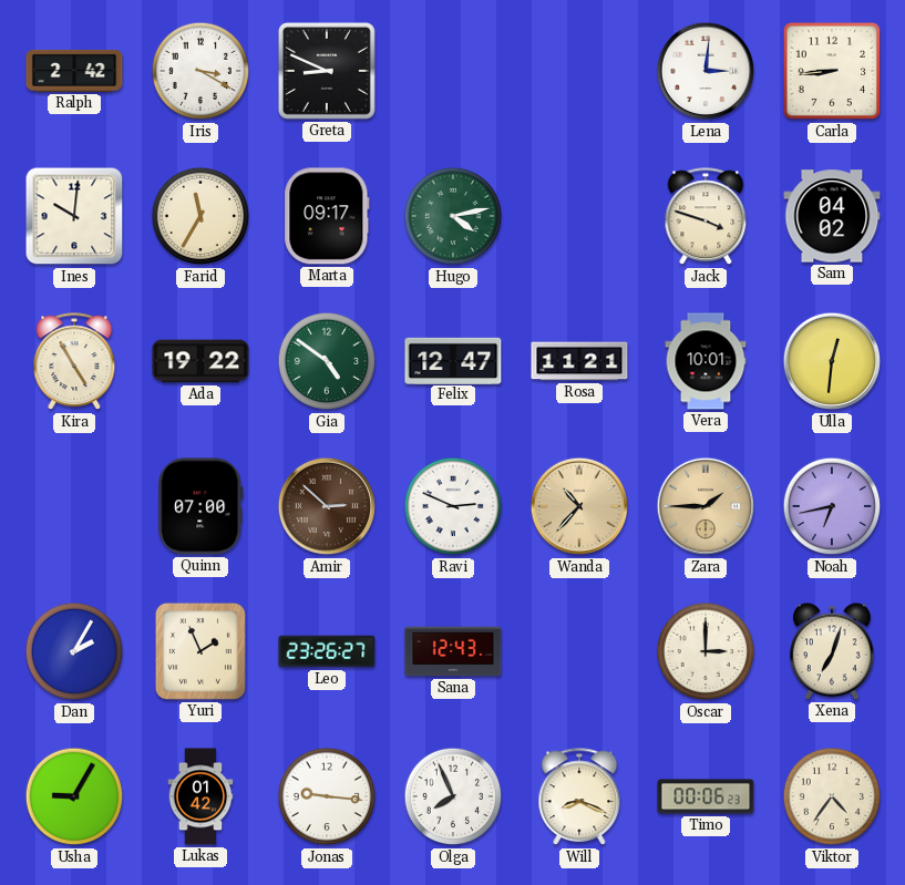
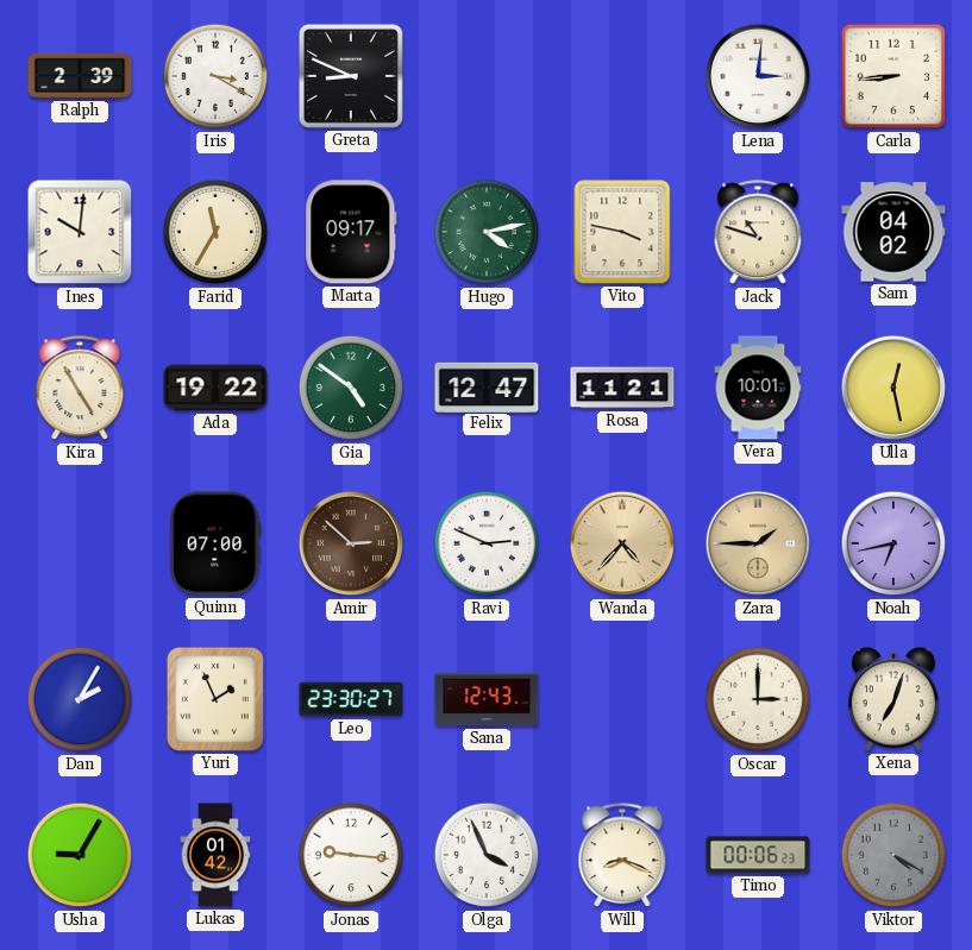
Ralph: 2:42 -> 2:39 (80, 76)
Vito: none -> 3:47 (622, 232)
Jack: 3:48 -> 10:48 (758, 233)
Ulla: 12:31 -> 12:28 (893, 388)
Wanda: 10:37 -> 4:37 (622, 543)
Leo: 23:26 -> 23:30 (351, 699)
Olga: 7:56 -> 3:56 (487, 855)
Viktor: 4:36 -> 4:20 (893, 855)
Viktor dial: cream -> grey (893, 855)
